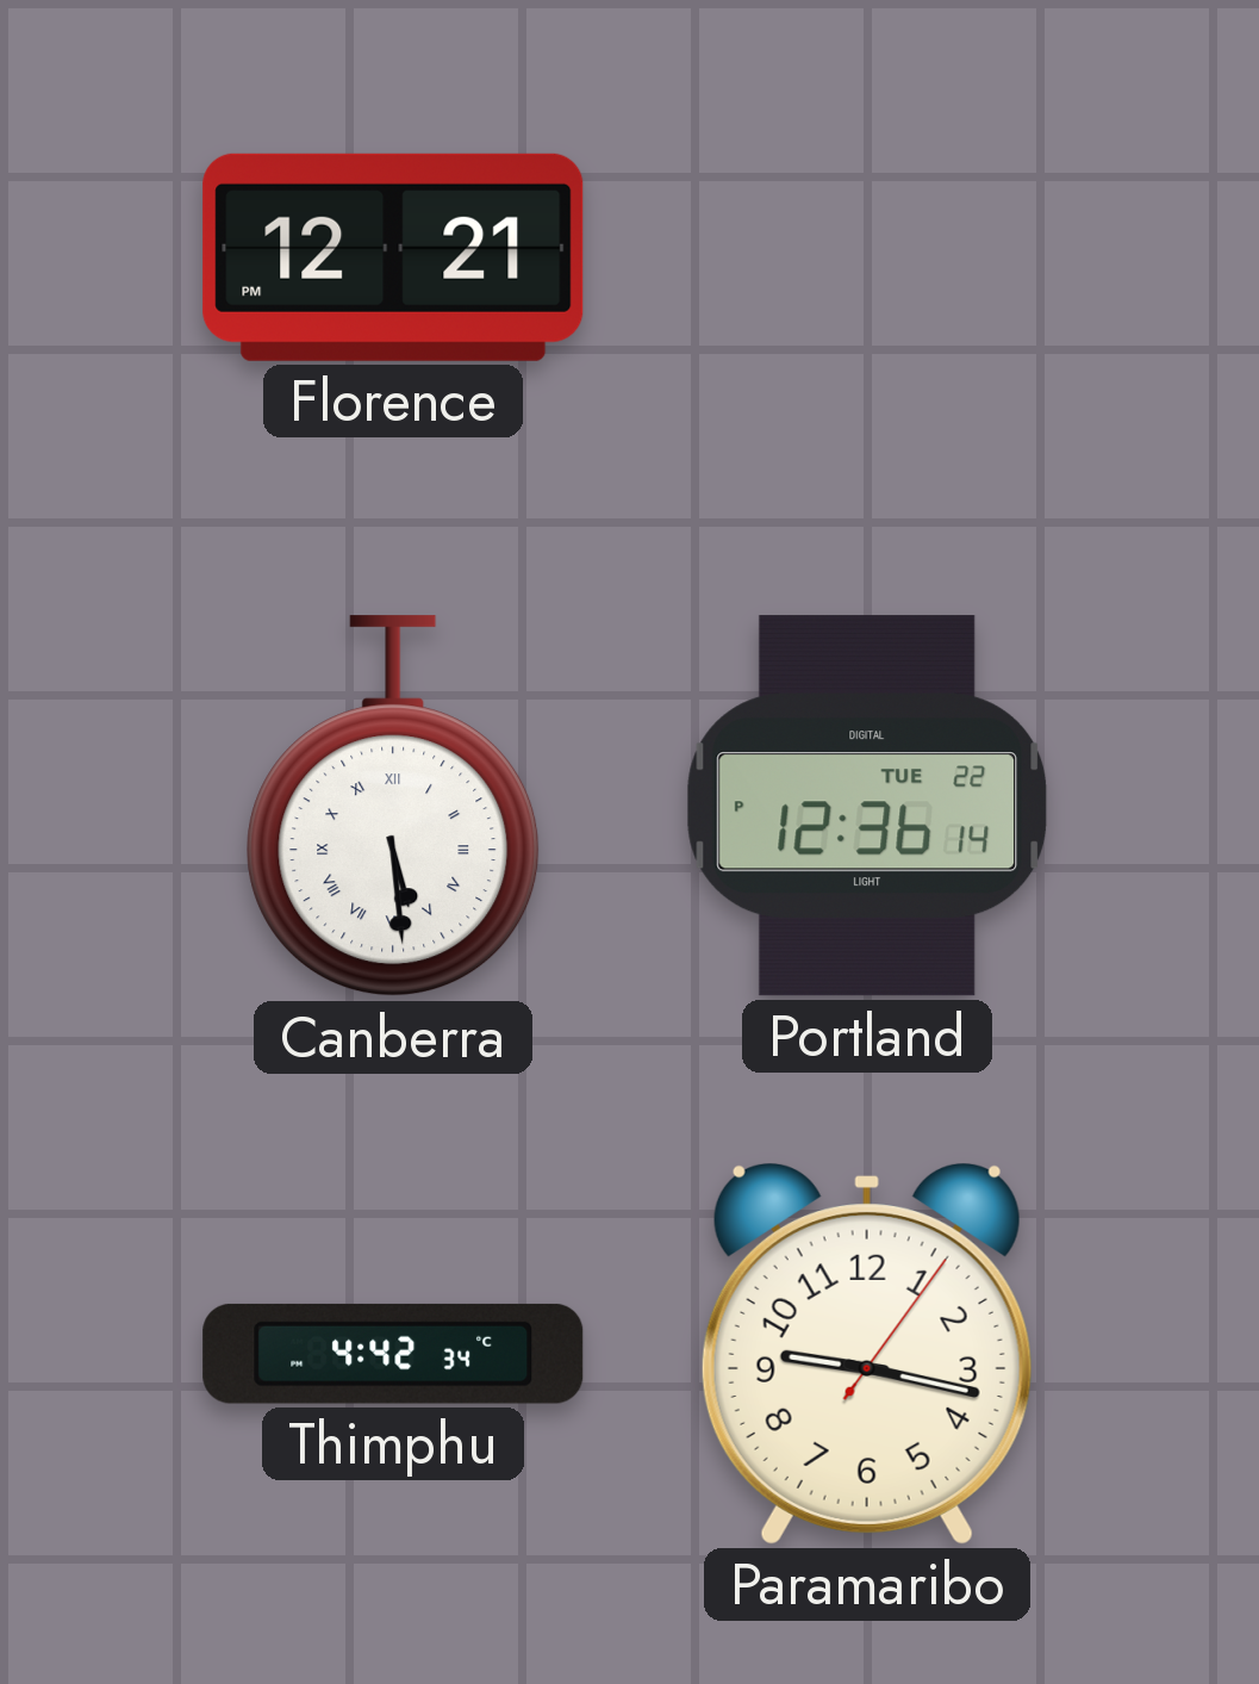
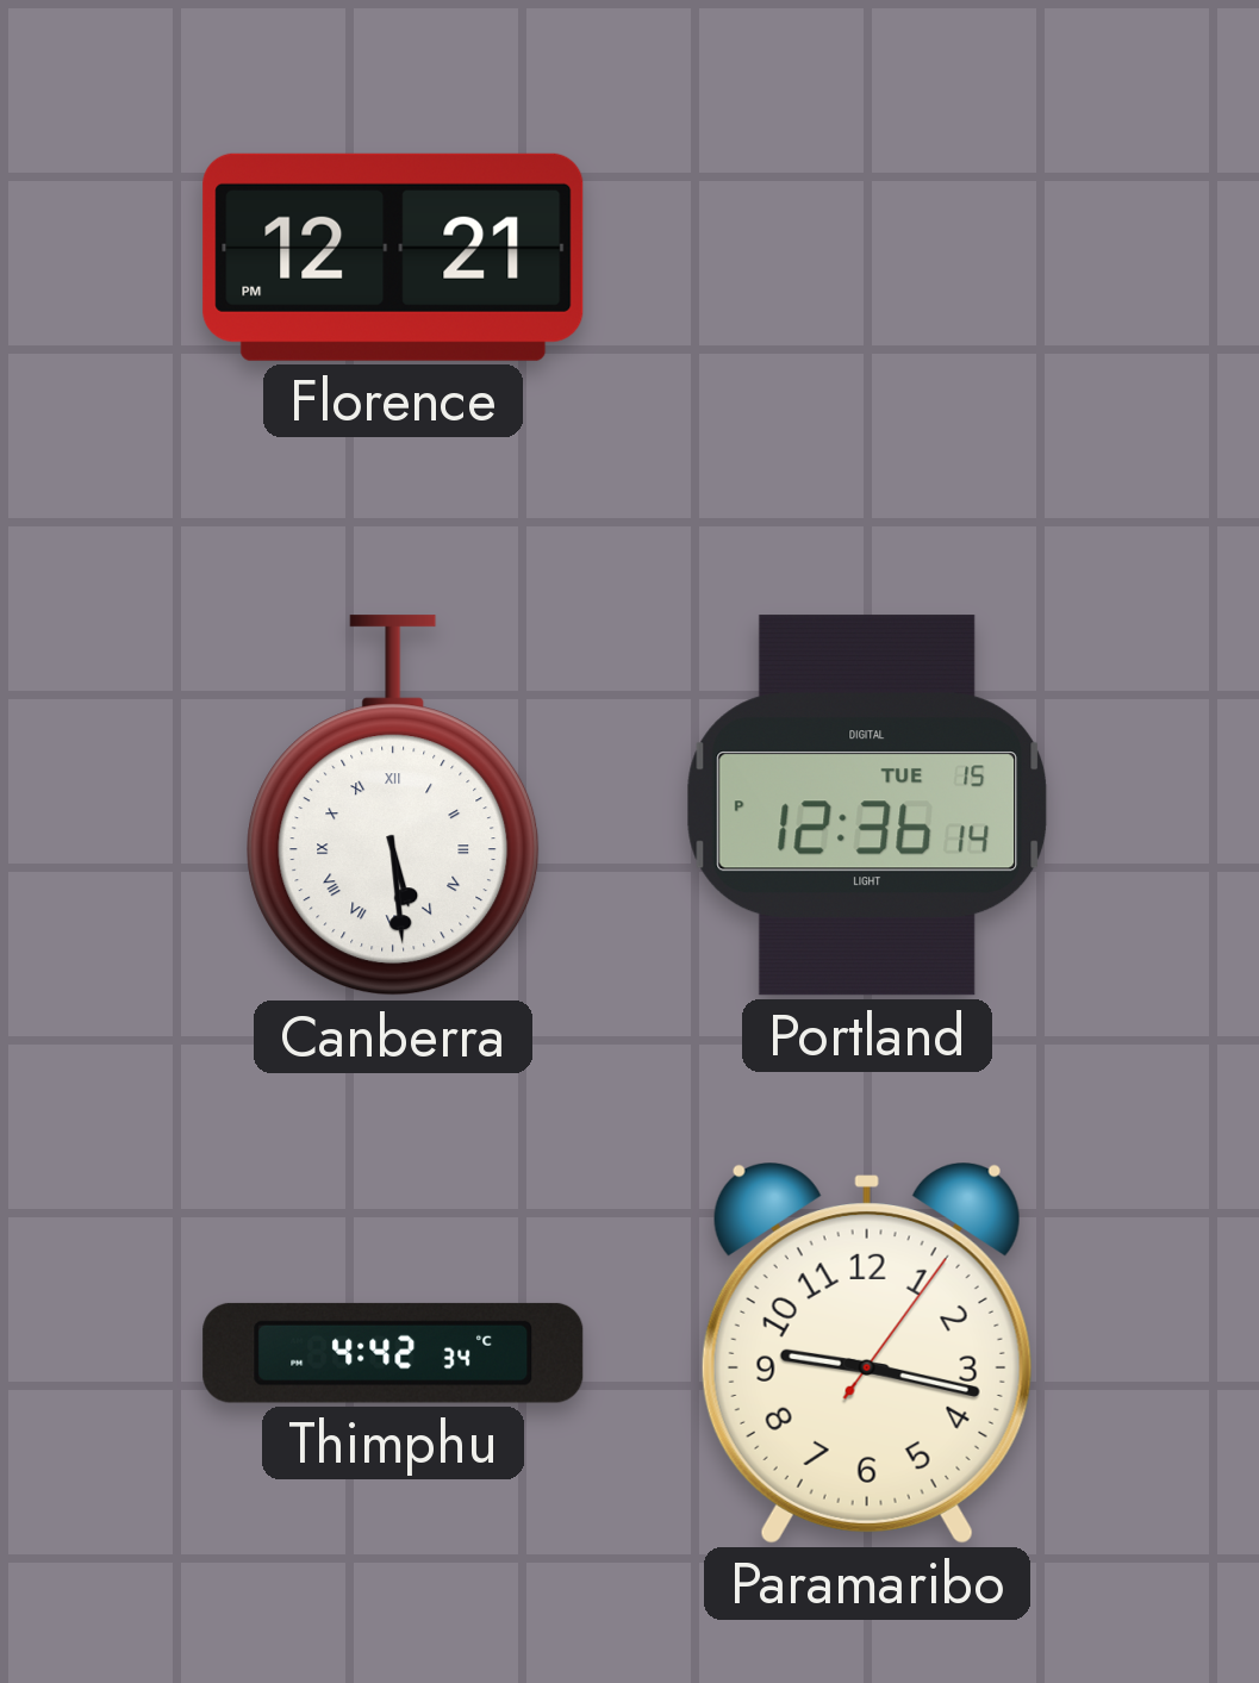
Portland date: TUE 22 -> TUE 15 (867, 805)
